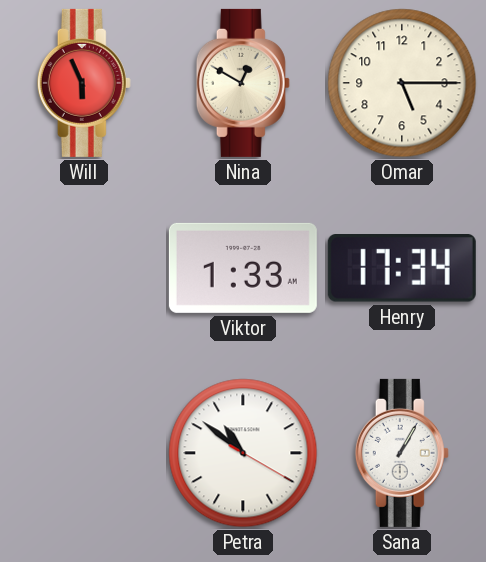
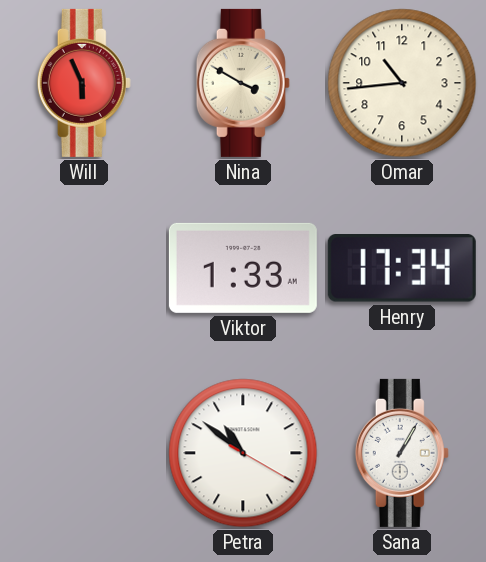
Nina: 12:50 -> 3:50 (243, 83)
Omar: 5:15 -> 10:44 (402, 83)
